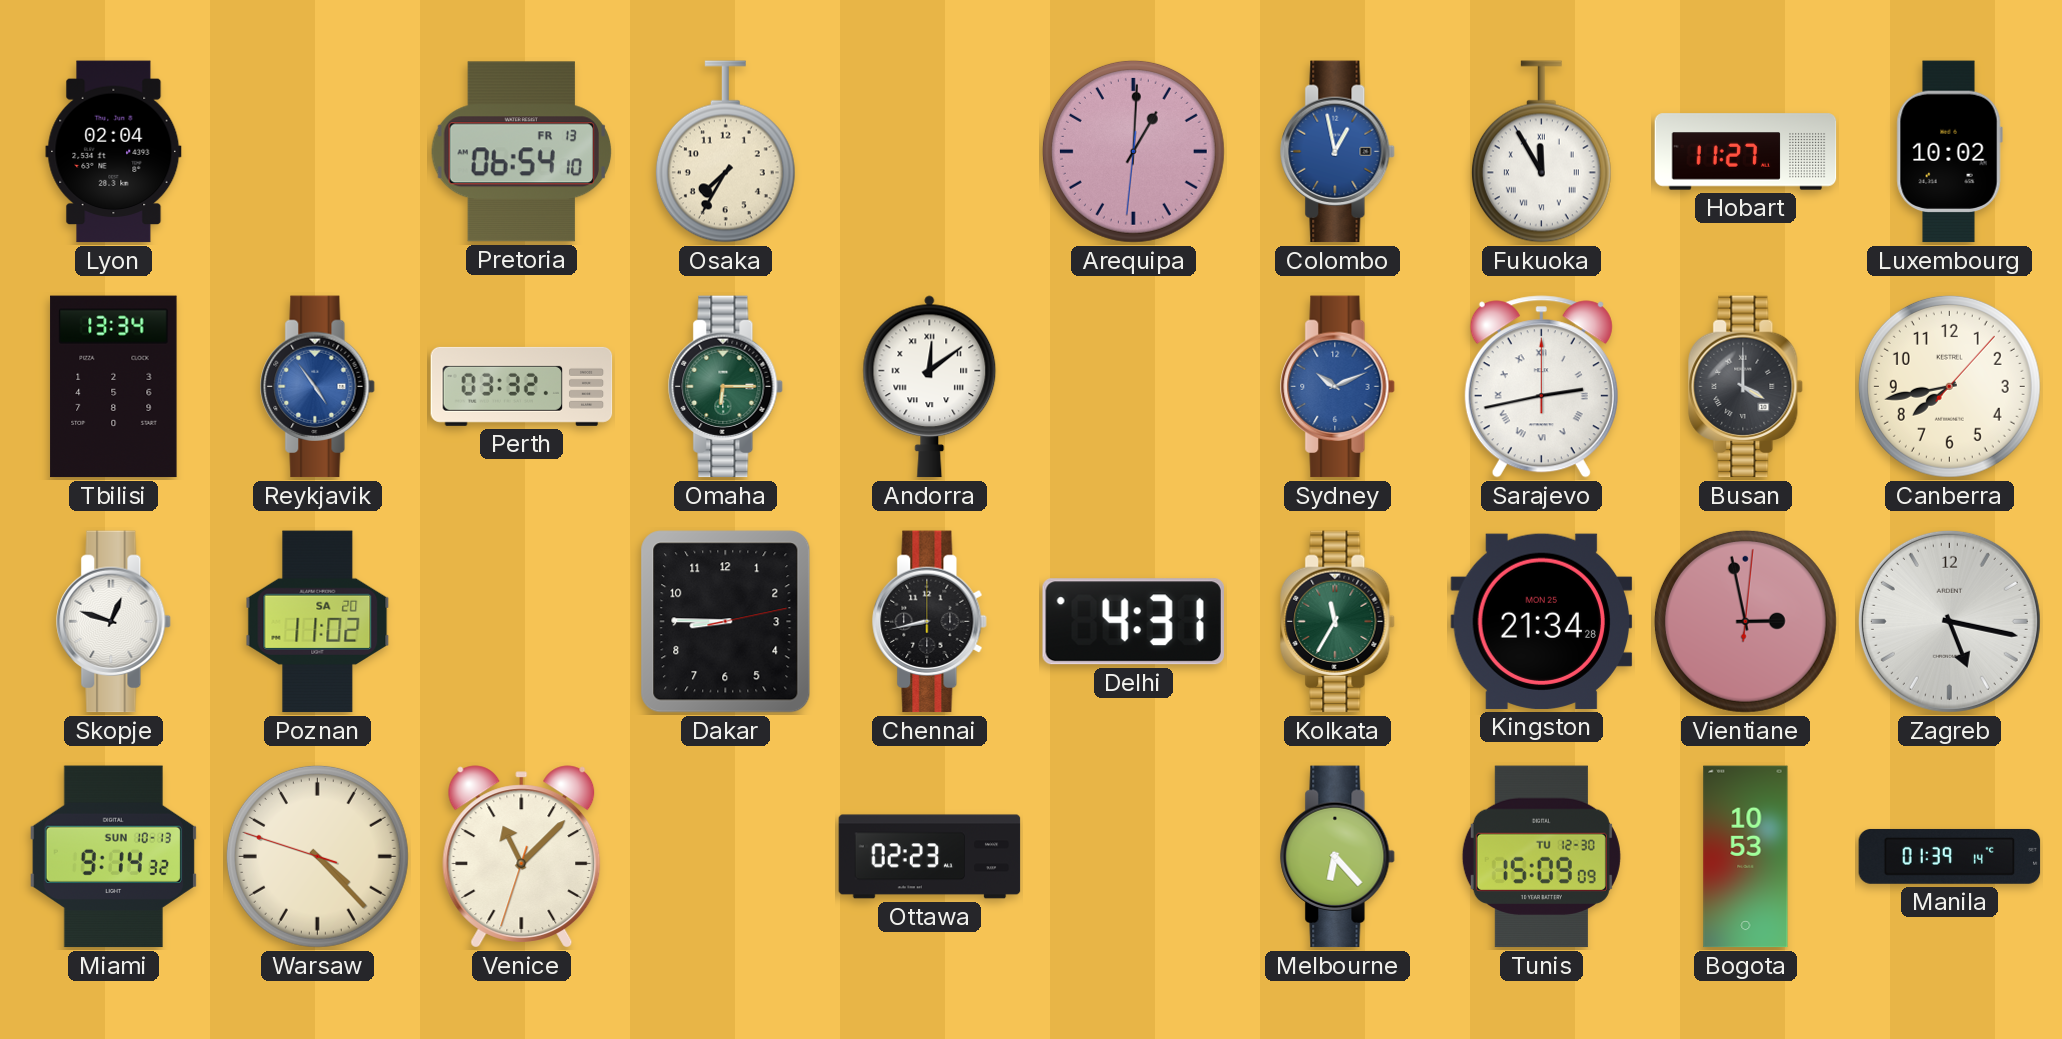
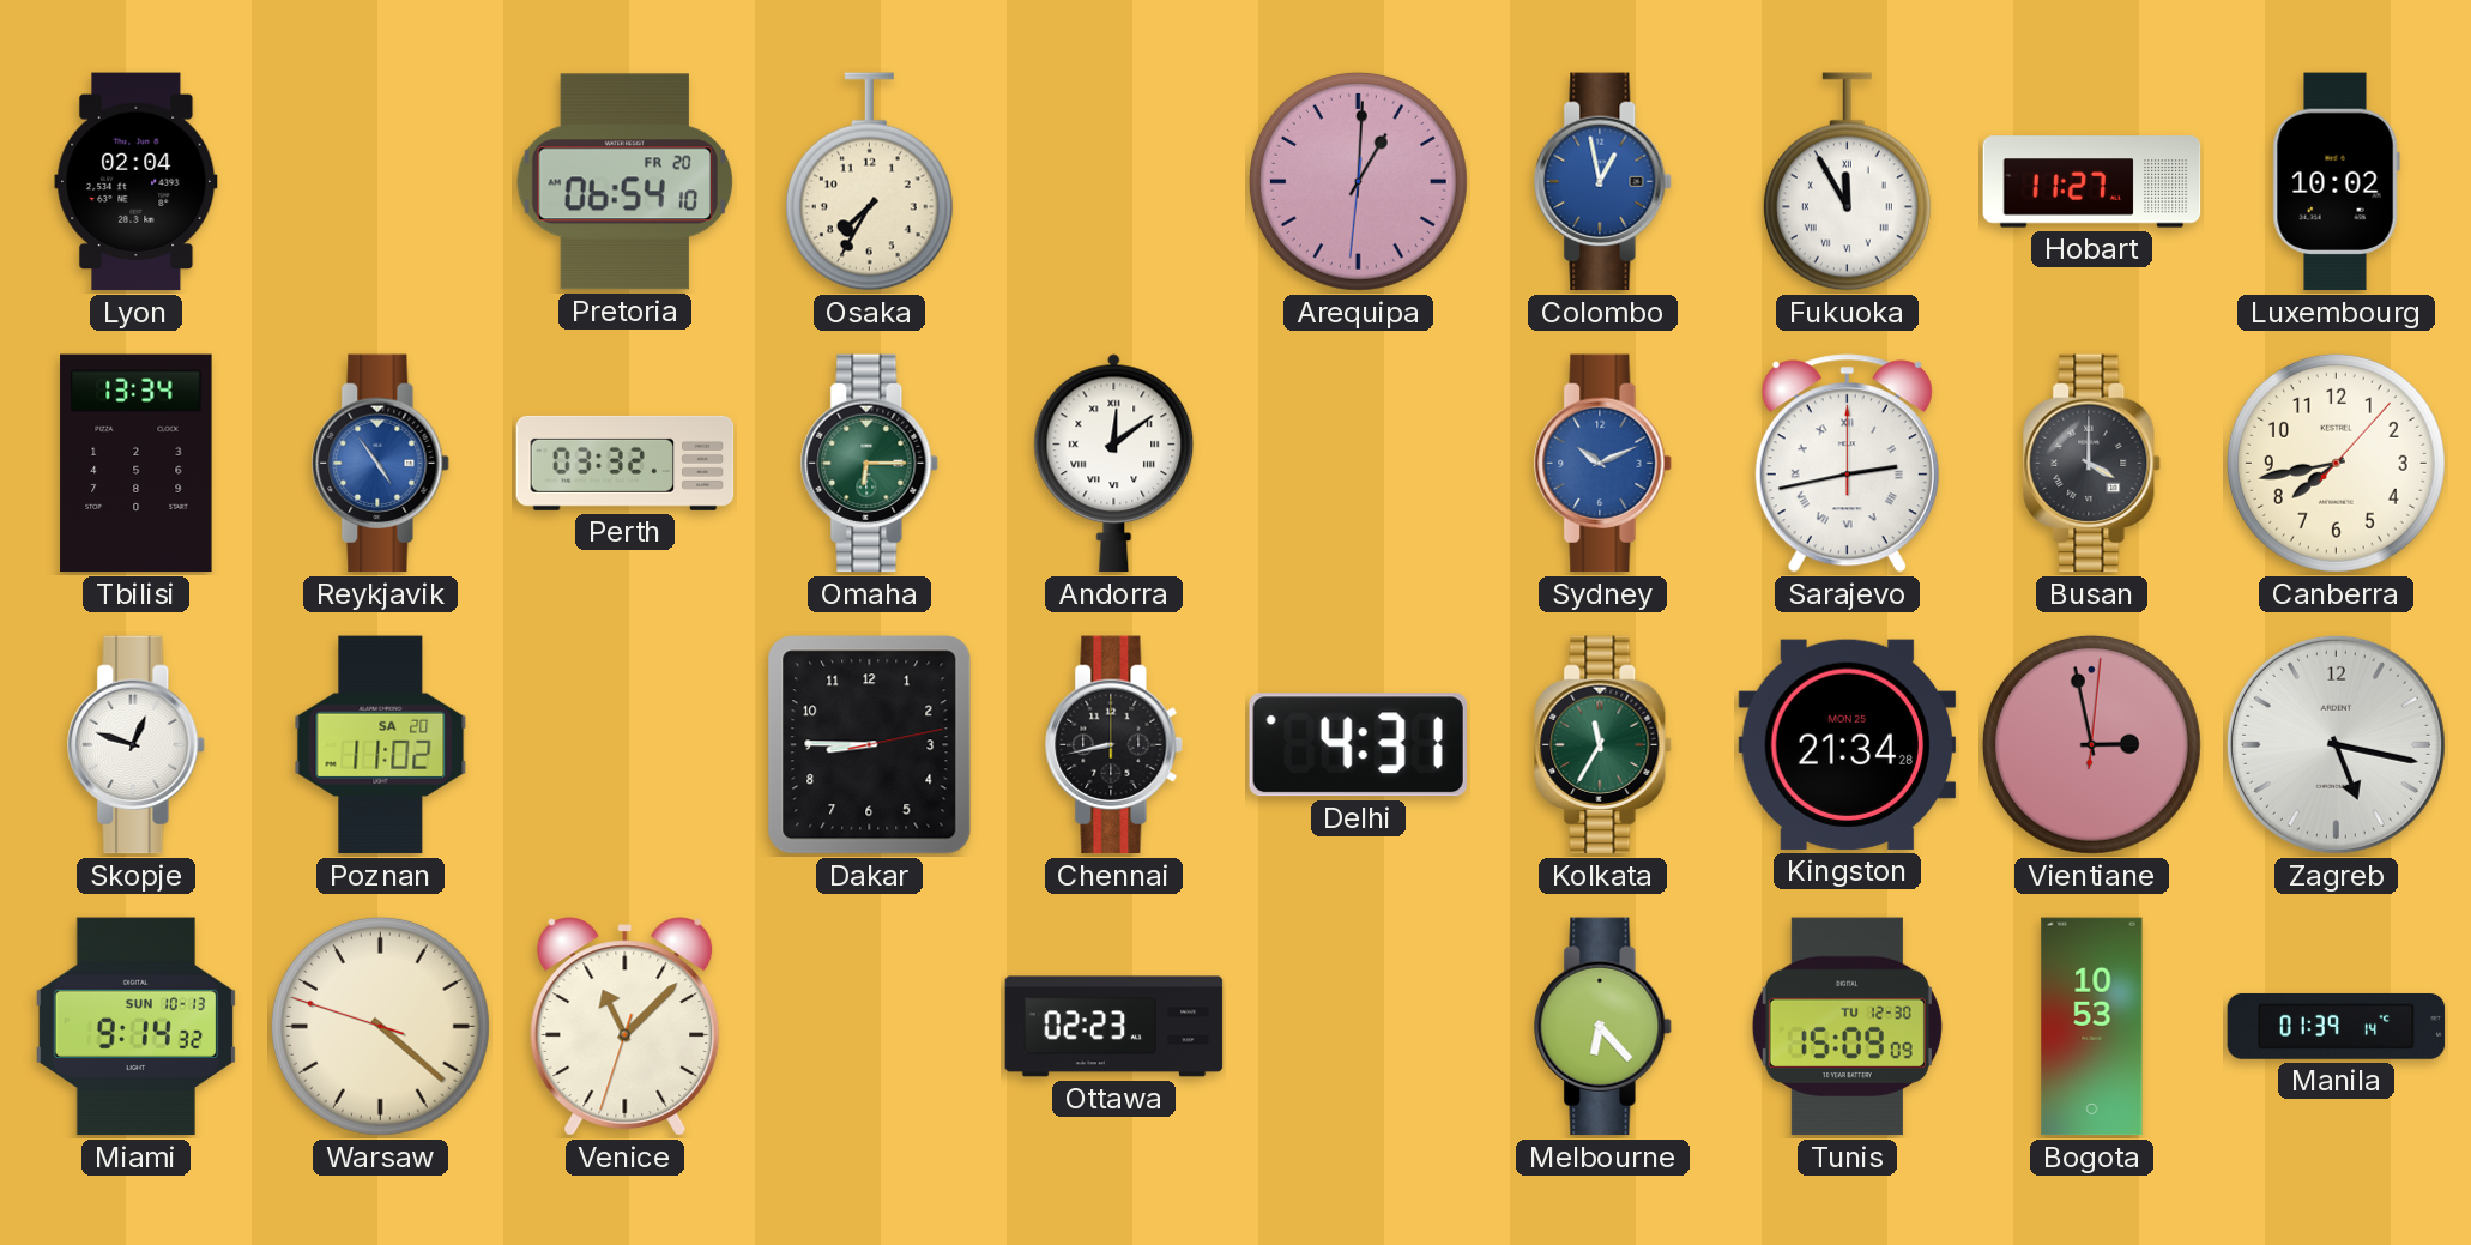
Pretoria date: FR 13 -> FR 20 (626, 182)
Warsaw: 4:22 -> 4:21 (380, 1026)
